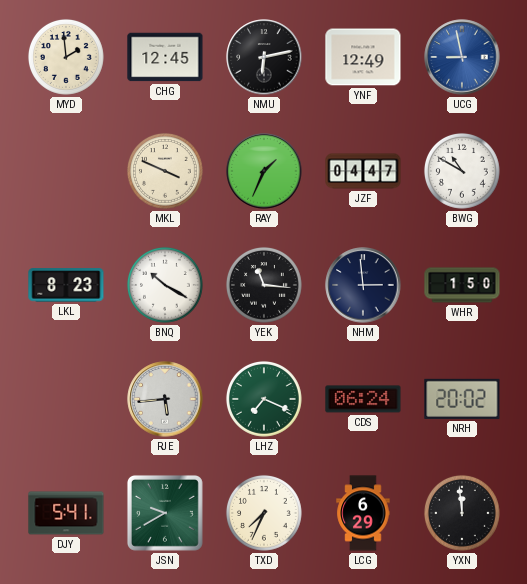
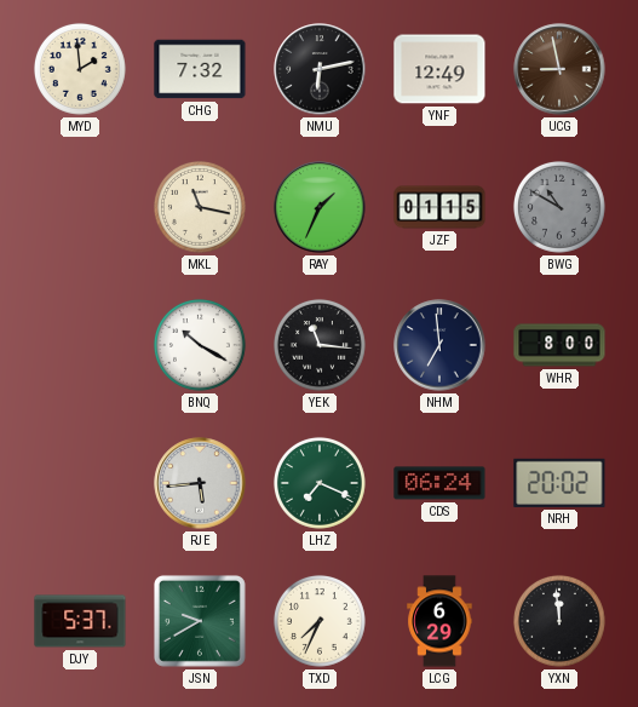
CHG: 12:45 -> 7:32 (200, 69)
UCG dial: blue -> brown (559, 69)
MKL: 3:49 -> 11:17 (200, 207)
JZF: 04:47 -> 01:15 (439, 207)
BWG dial: white -> grey (559, 207)
LKL: 8:23 -> none (66, 285)
NHM: 2:59 -> 6:59 (439, 345)
WHR: 1:50 -> 8:00 (559, 345)
DJY: 5:41 -> 5:37 (80, 621)
